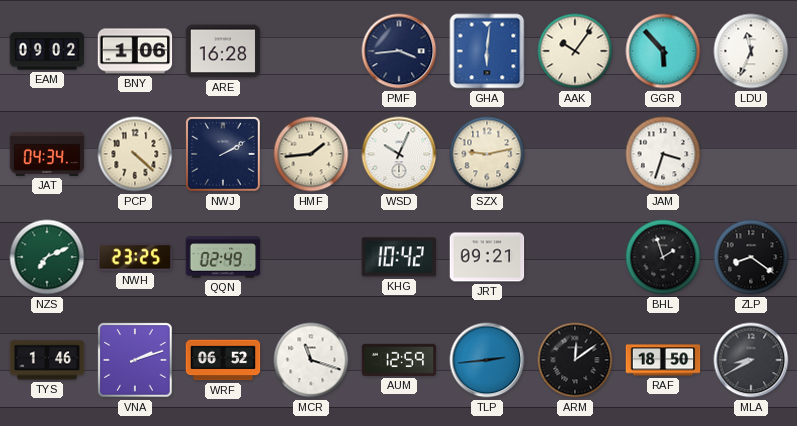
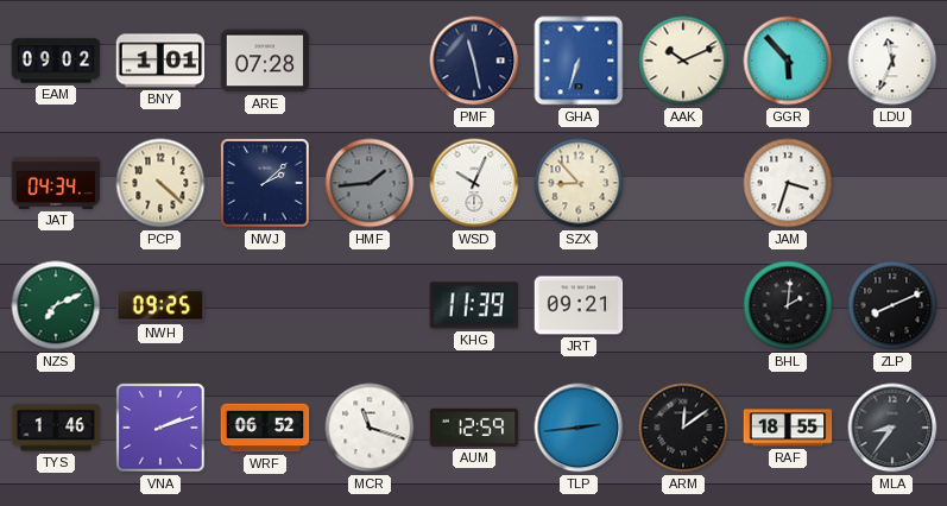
BNY: 1:06 -> 1:01 (160, 61)
ARE: 16:28 -> 07:28 (265, 61)
PMF: 3:44 -> 11:28 (474, 61)
GHA: 6:01 -> 6:33 (579, 61)
AAK: 10:06 -> 10:11 (683, 61)
NWJ: 2:10 -> 2:08 (266, 184)
HMF dial: cream -> grey (370, 183)
SZX: 9:13 -> 8:53 (579, 183)
NWH: 23:25 -> 09:25 (160, 305)
QQN: 02:49 -> none (223, 257)
KHG: 10:42 -> 11:39 (473, 305)
BHL: 1:57 -> 2:01 (788, 305)
ZLP: 8:21 -> 8:11 (892, 305)
RAF: 18:50 -> 18:55 (788, 428)
MLA: 8:40 -> 8:36 (892, 428)
